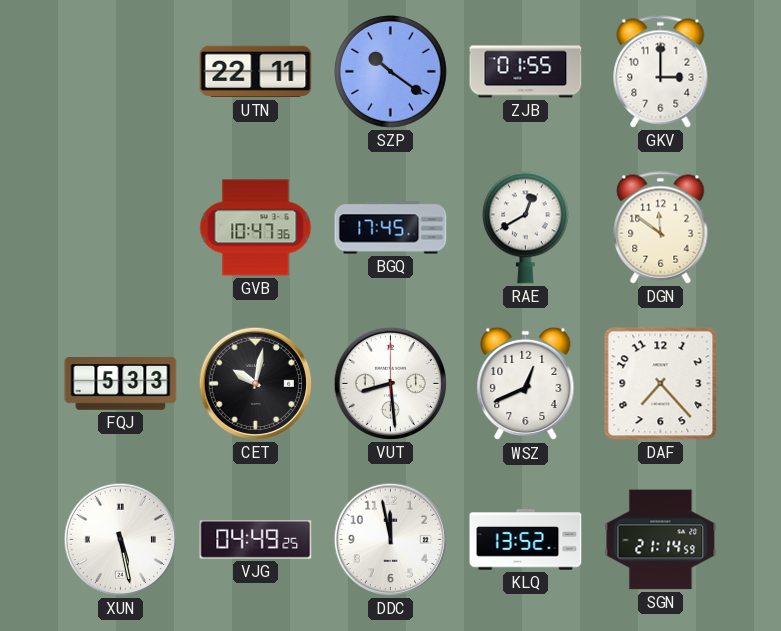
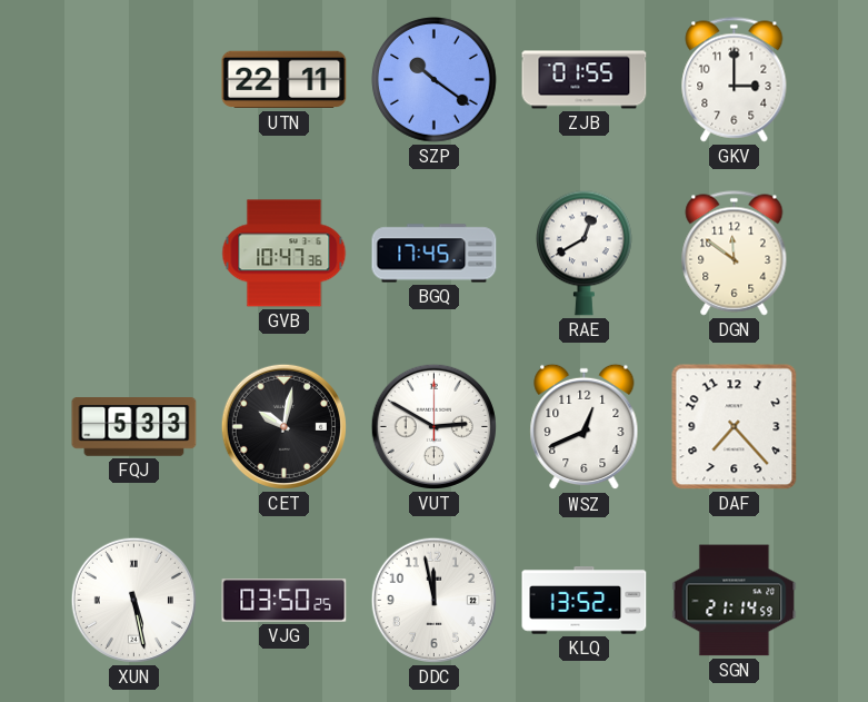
VUT: 8:29 -> 2:50 (433, 426)
VJG: 04:49 -> 03:50 (285, 601)
